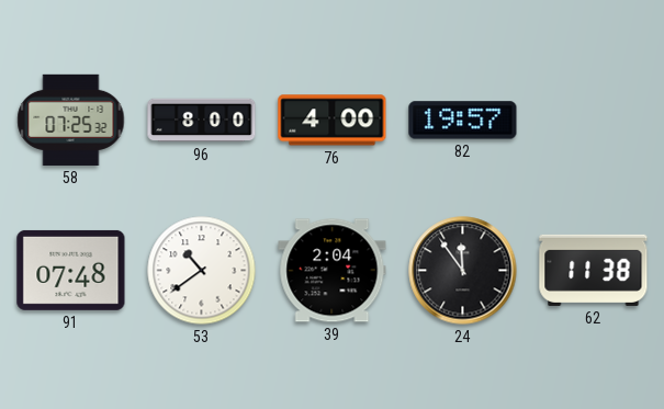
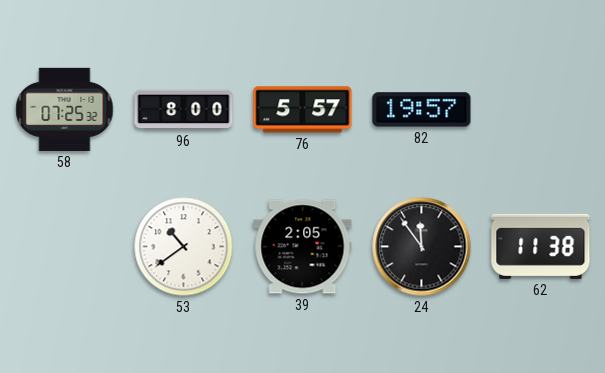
76: 4:00 -> 5:57 (303, 110)
91: 07:48 -> none (71, 270)
39: 2:04 -> 2:05 (303, 247)
